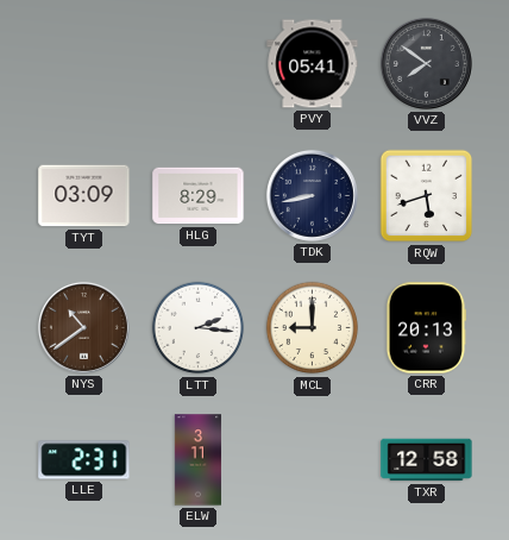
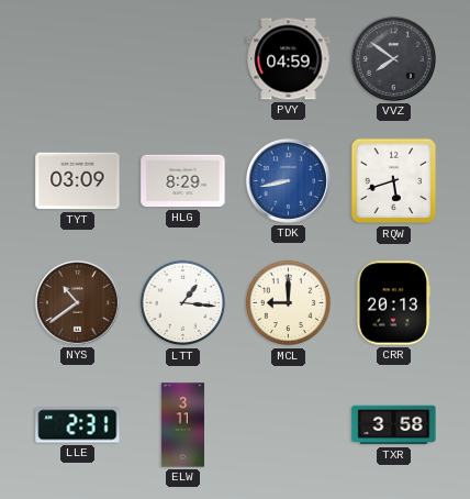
PVY: 05:41 -> 04:59 (289, 59)
TDK dial: navy -> blue (288, 180)
LTT: 2:16 -> 1:16 (183, 303)
TXR: 12:58 -> 3:58 (394, 425)
